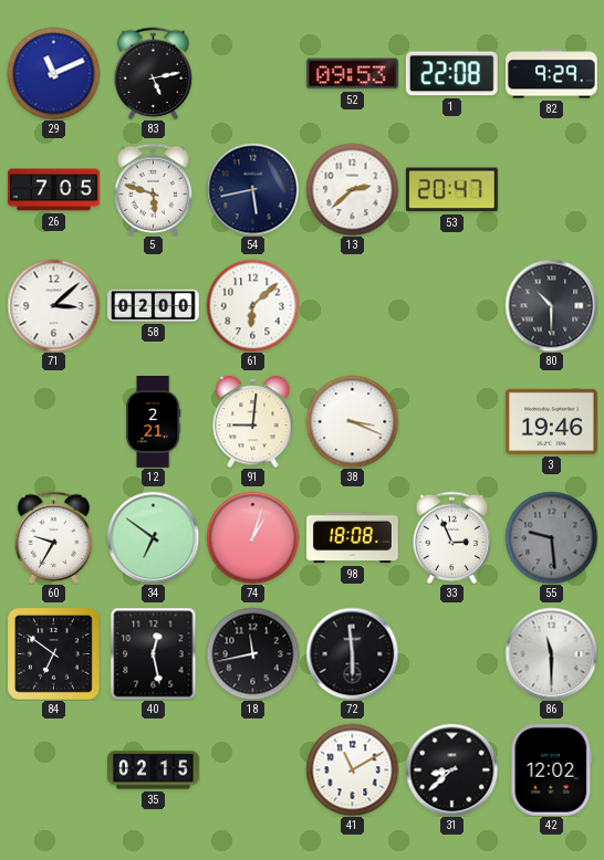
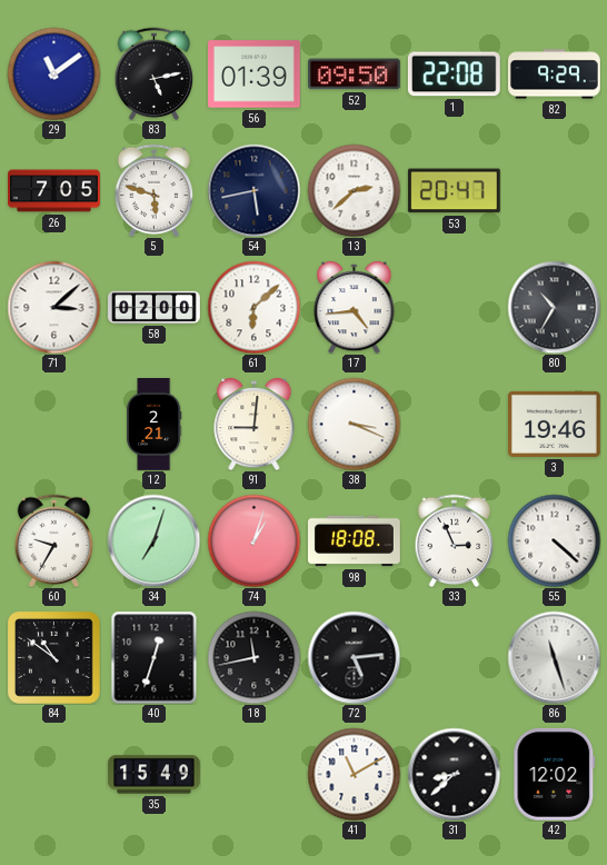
29: 11:11 -> 11:09 (53, 73)
56: none -> 01:39 (255, 74)
52: 09:53 -> 09:50 (355, 74)
17: none -> 4:44 (355, 307)
80: 10:30 -> 10:35 (554, 307)
34: 6:51 -> 7:03 (153, 540)
55: 9:29 -> 4:22 (554, 540)
55 dial: grey -> white (554, 540)
84: 6:51 -> 10:51 (54, 658)
40: 12:28 -> 12:33 (155, 657)
72: 5:59 -> 5:14 (354, 657)
86: 11:30 -> 11:27 (554, 657)
35: 02:15 -> 15:49 (155, 775)
